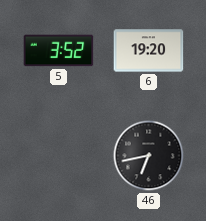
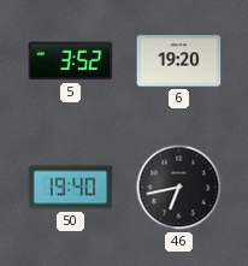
50: none -> 19:40 (71, 188)
